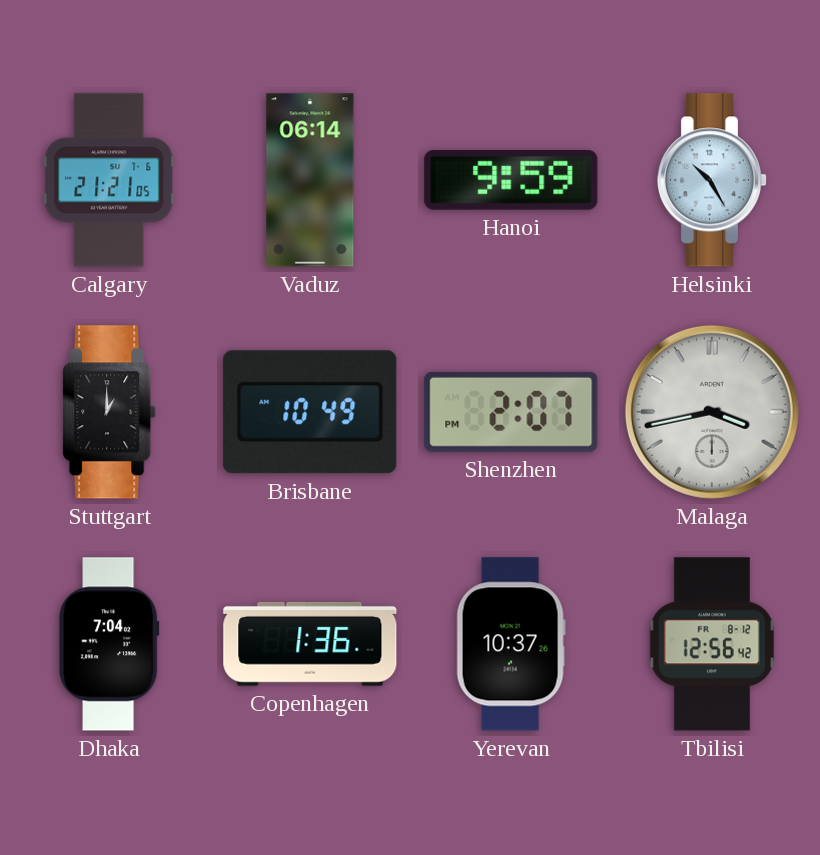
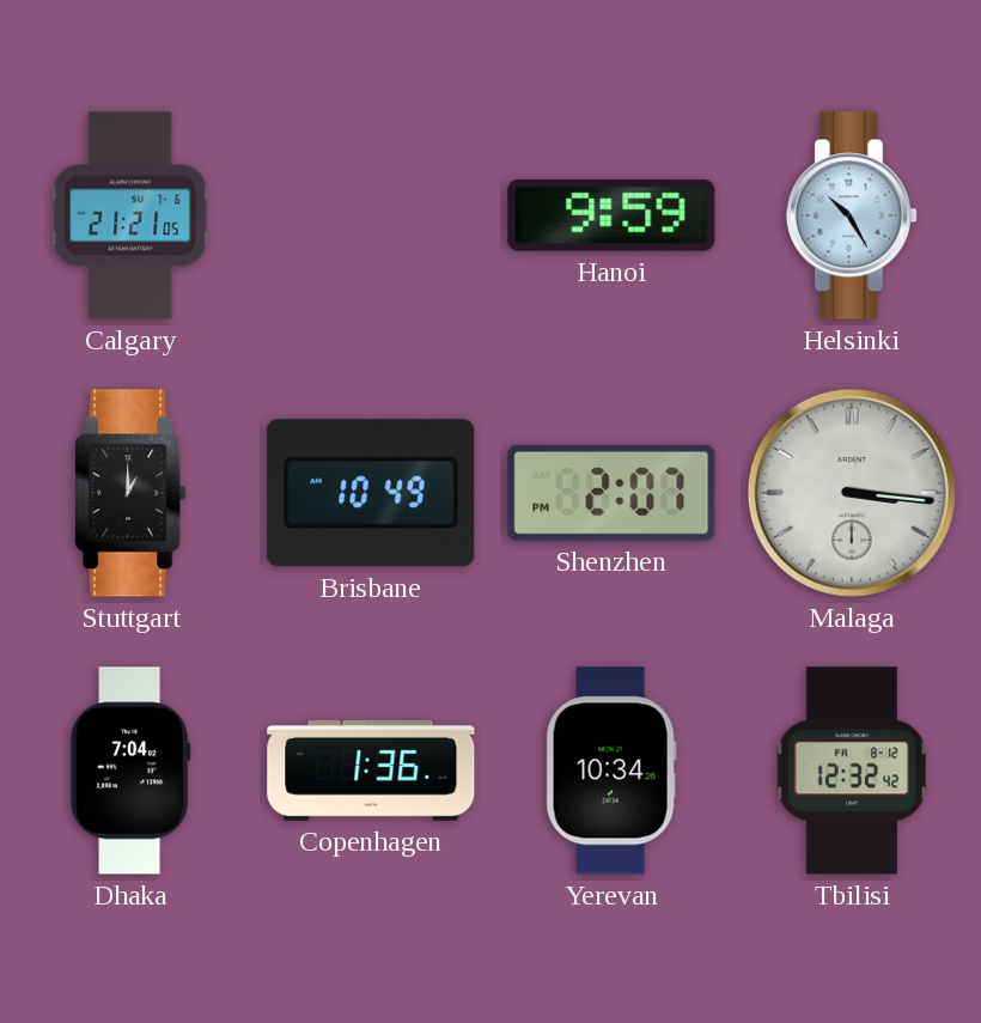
Vaduz: 06:14 -> none (310, 180)
Malaga: 3:43 -> 3:16 (852, 493)
Yerevan: 10:37 -> 10:34 (611, 771)
Tbilisi: 12:56 -> 12:32 (852, 771)
